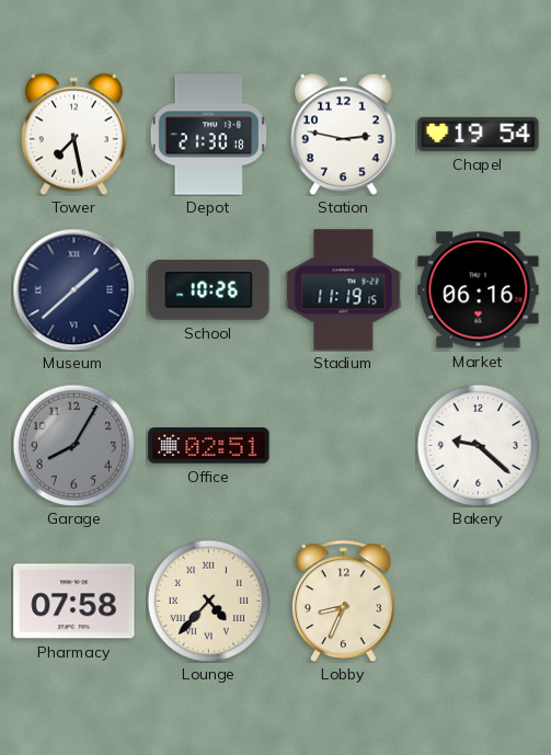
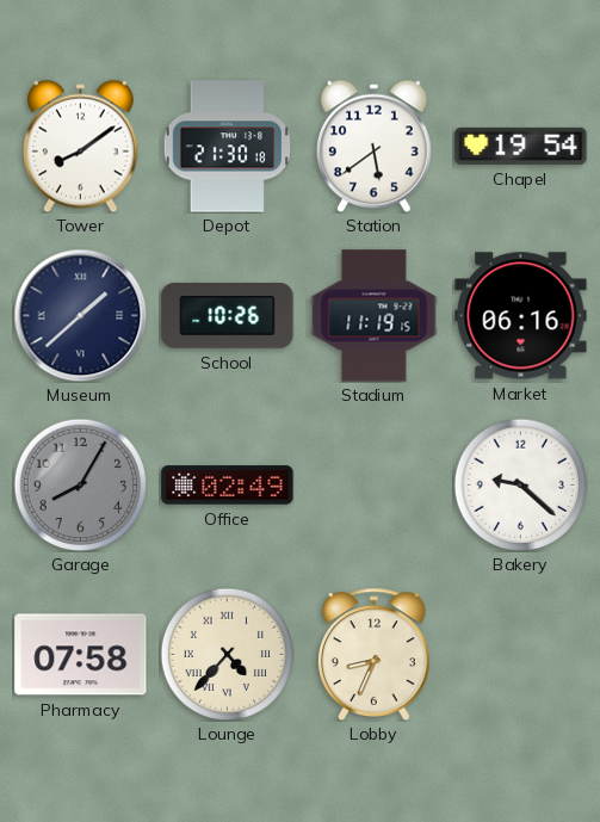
Tower: 7:28 -> 8:09 (81, 146)
Station: 2:47 -> 5:39 (375, 146)
Office: 02:51 -> 02:49 (228, 486)
